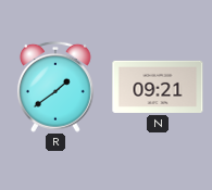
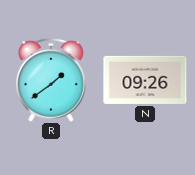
N: 09:21 -> 09:26 (145, 80)
